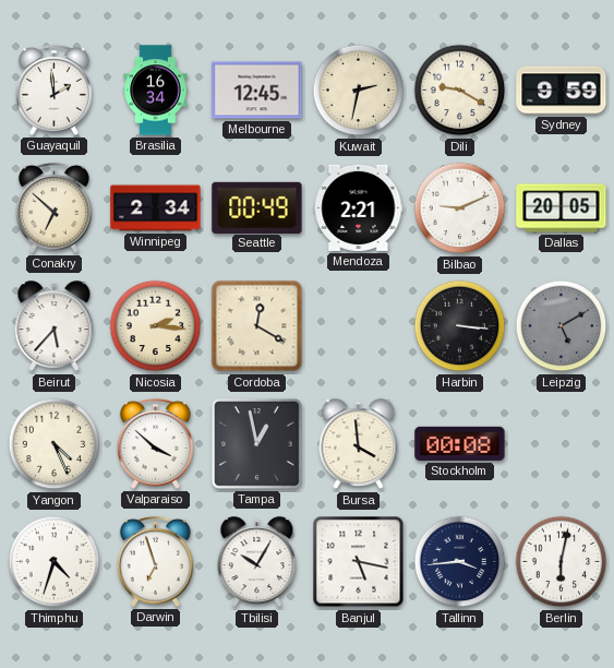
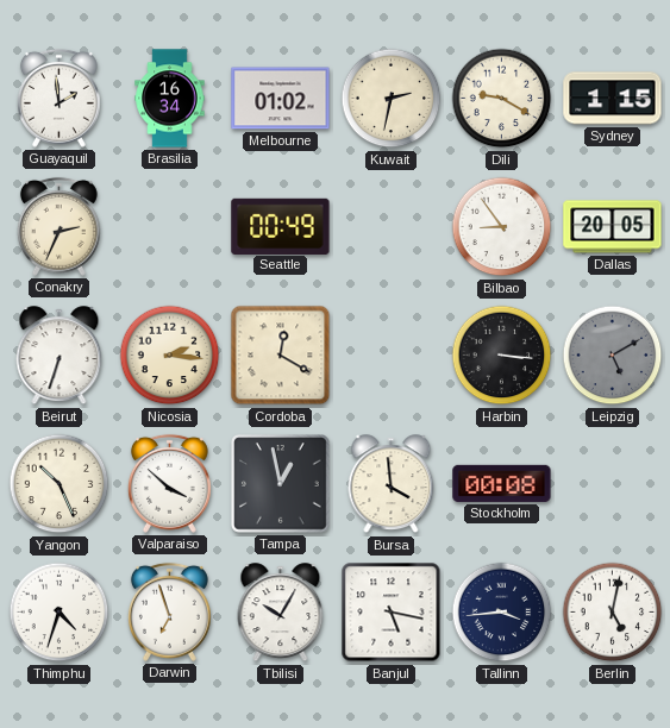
Melbourne: 12:45 -> 01:02 (281, 99)
Sydney: 9:59 -> 1:15 (613, 99)
Conakry: 6:52 -> 2:34 (58, 226)
Winnipeg: 2:34 -> none (156, 208)
Mendoza: 2:21 -> none (359, 207)
Bilbao: 9:11 -> 8:54 (502, 227)
Beirut: 5:37 -> 6:33 (60, 356)
Yangon: 4:26 -> 10:26 (60, 484)
Berlin: 6:02 -> 5:02 (613, 613)
